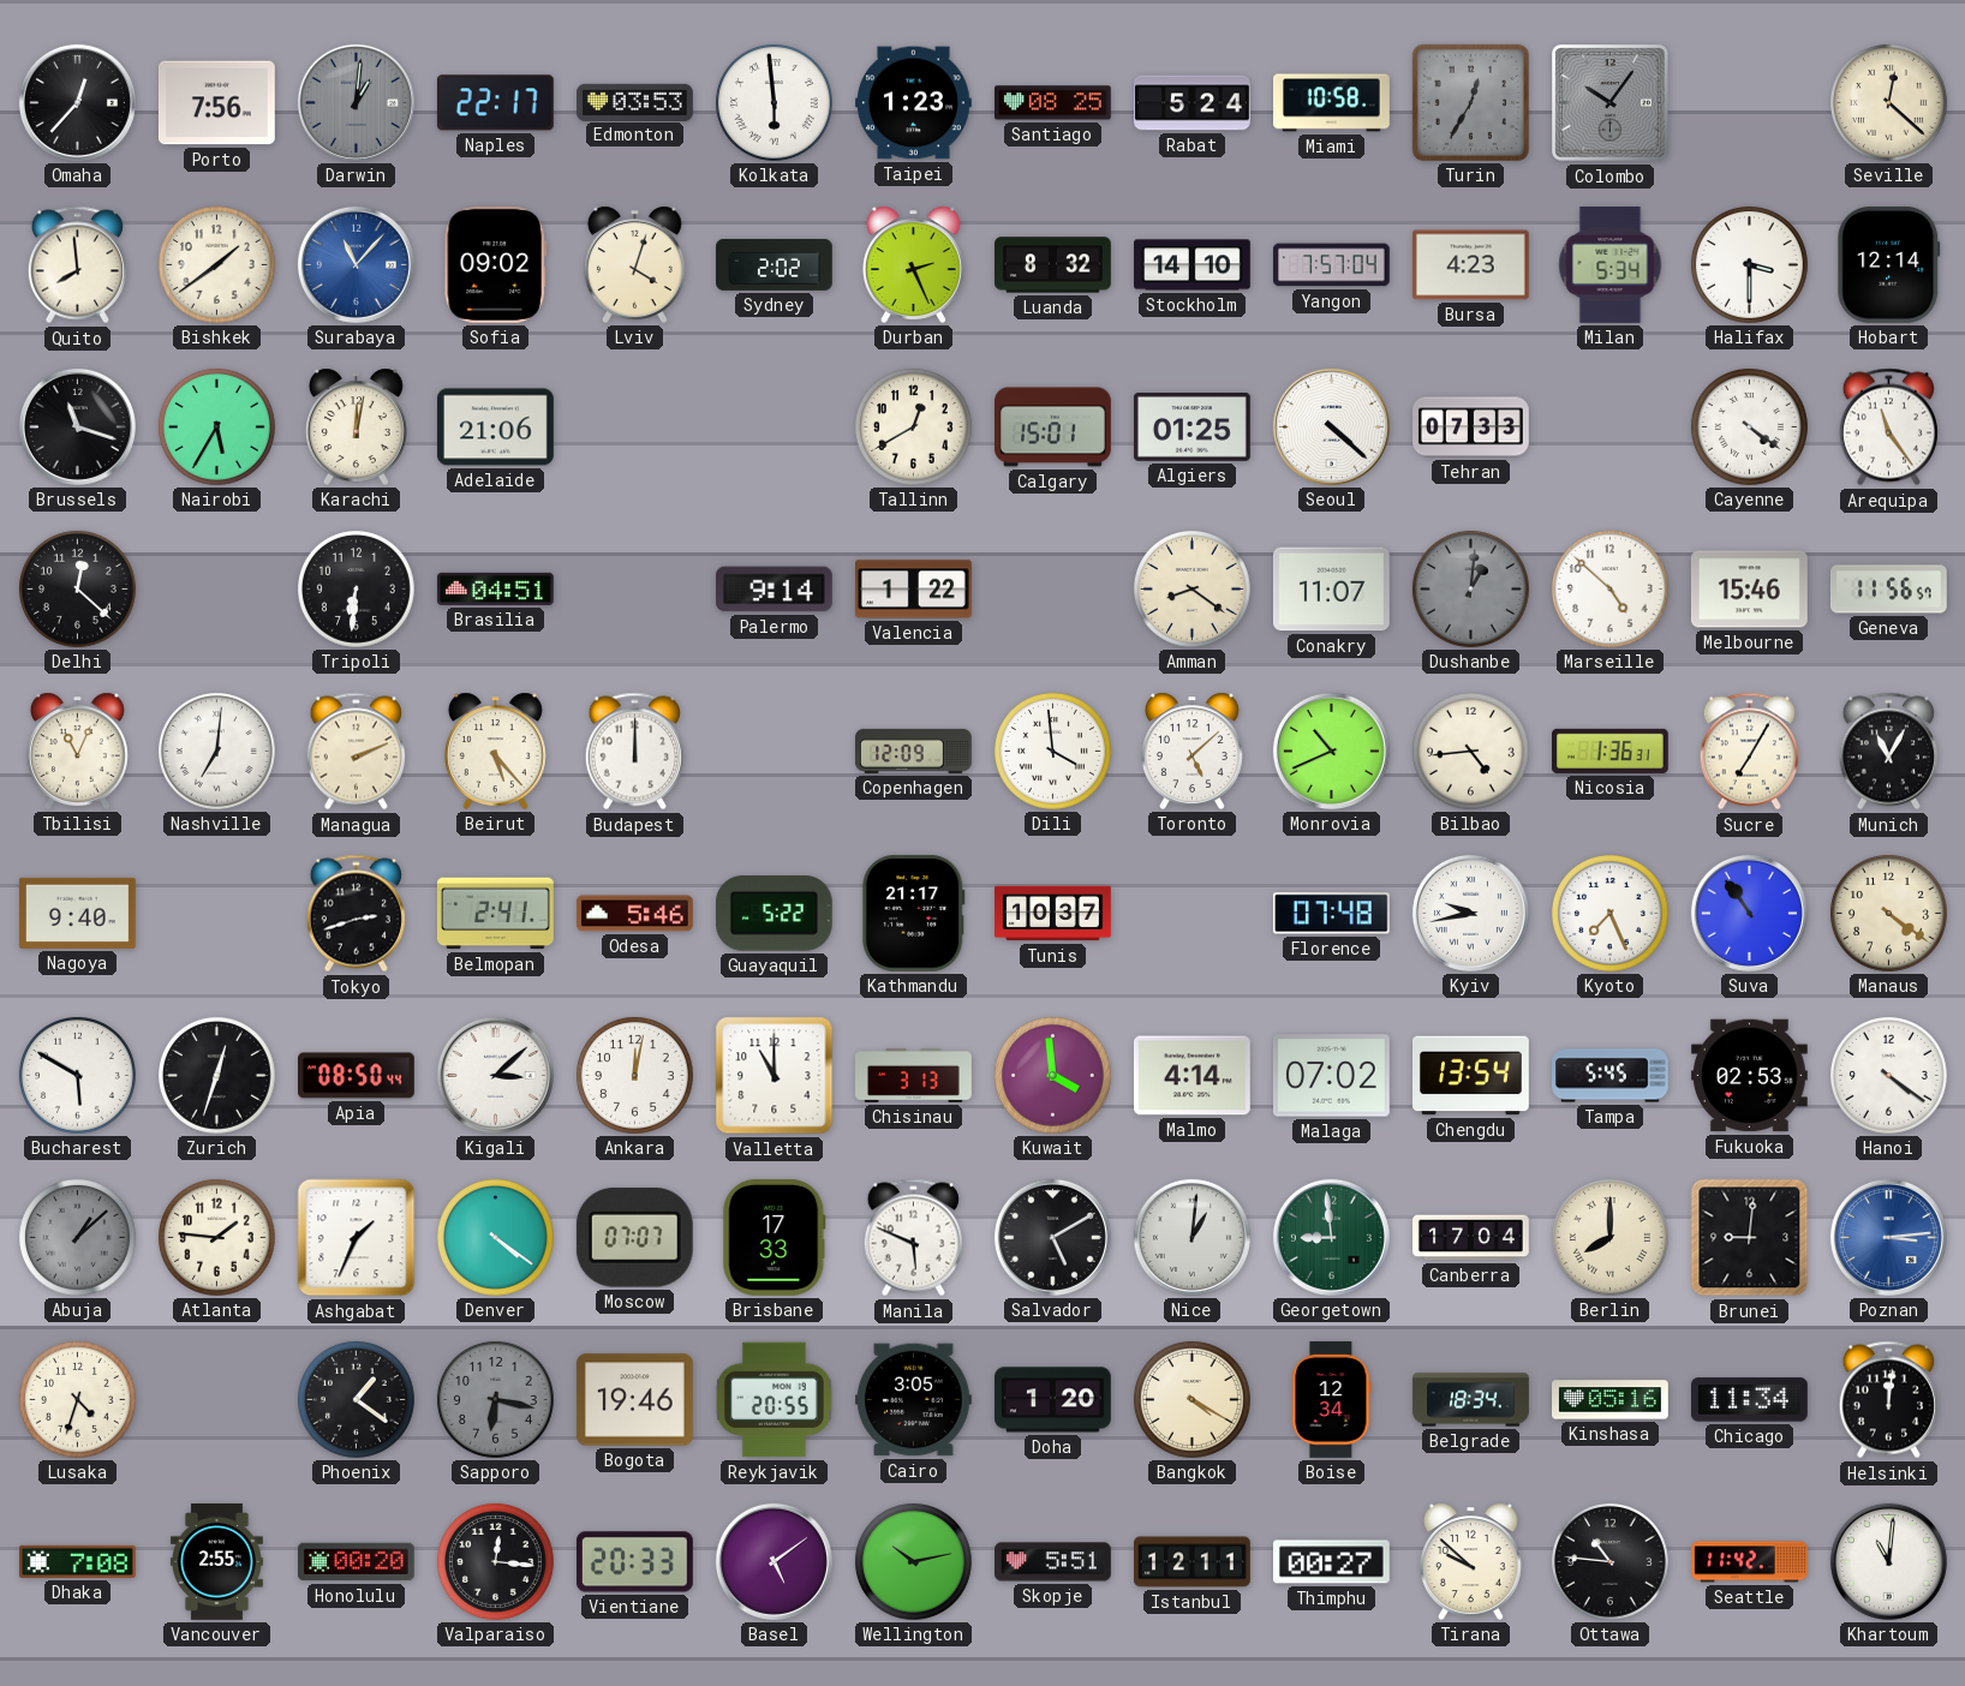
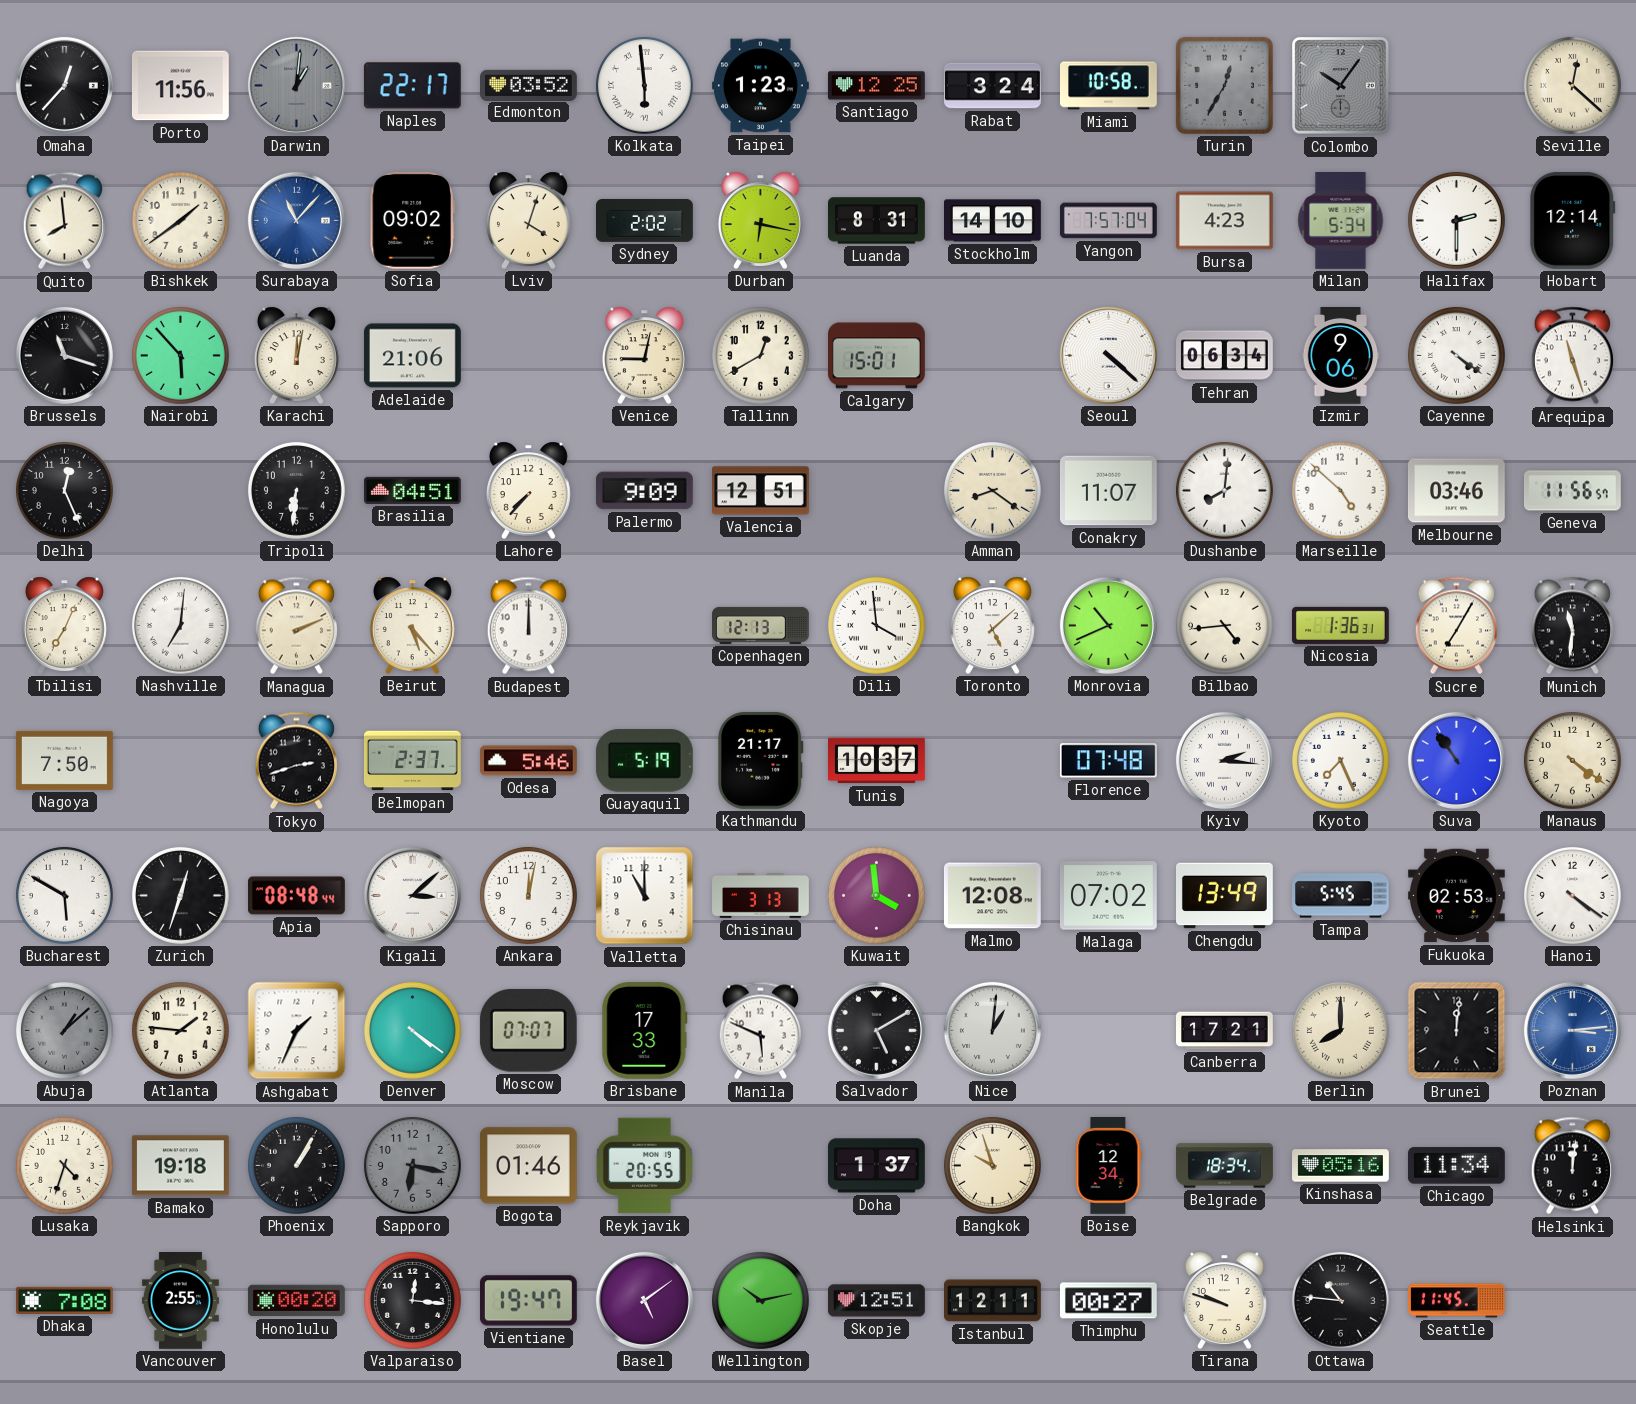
Porto: 7:56 -> 11:56 (180, 86)
Edmonton: 03:53 -> 03:52 (529, 85)
Santiago: 08:25 -> 12:25 (876, 86)
Rabat: 5:24 -> 3:24 (993, 86)
Durban: 2:26 -> 6:17 (760, 220)
Luanda: 8:32 -> 8:31 (877, 221)
Halifax: 3:30 -> 2:30 (1456, 220)
Nairobi: 5:35 -> 5:53 (180, 355)
Venice: none -> 9:02 (644, 355)
Algiers: 01:25 -> none (1193, 426)
Tehran: 07:33 -> 06:34 (1225, 356)
Izmir: none -> 9:06 (1341, 356)
Arequipa: 11:24 -> 11:27 (1572, 356)
Delhi: 12:22 -> 12:26 (64, 490)
Lahore: none -> 7:37 (528, 490)
Palermo: 9:14 -> 9:09 (644, 491)
Valencia: 1:22 -> 12:51 (761, 491)
Dushanbe: 1:01 -> 8:01 (1224, 490)
Dushanbe dial: grey -> white (1224, 490)
Melbourne: 15:46 -> 03:46 (1456, 491)
Tbilisi: 11:04 -> 7:04 (64, 625)
Copenhagen: 12:09 -> 12:13 (761, 625)
Munich: 11:05 -> 11:31 (1572, 626)
Nagoya: 9:40 -> 7:50 (64, 760)
Belmopan: 2:41 -> 2:37 (413, 761)
Guayaquil: 5:22 -> 5:19 (644, 761)
Kyiv: 9:43 -> 2:16 (1224, 760)
Apia: 08:50 -> 08:48 (297, 896)
Malmo: 4:14 -> 12:08 (992, 896)
Chengdu: 13:54 -> 13:49 (1225, 896)
Georgetown: 8:59 -> none (1331, 1237)
Canberra: 17:04 -> 17:21 (1225, 1031)
Brunei: 9:01 -> 12:01 (1457, 1031)
Bamako: none -> 19:18 (180, 1166)
Phoenix: 1:21 -> 1:05 (296, 1165)
Bogota: 19:46 -> 01:46 (528, 1166)
Cairo: 3:05 -> none (914, 1400)
Doha: 1:20 -> 1:37 (876, 1166)
Bangkok: 4:20 -> 9:57 (992, 1165)
Vientiane: 20:33 -> 19:47 (528, 1301)
Skopje: 5:51 -> 12:51 (877, 1301)
Tirana: 9:52 -> 9:48 (1224, 1300)
Seattle: 11:42 -> 11:45 (1457, 1301)
Khartoum: 11:01 -> none (1888, 1561)
